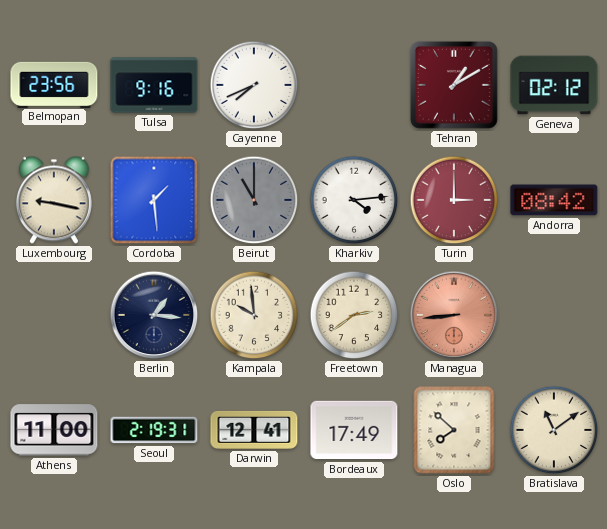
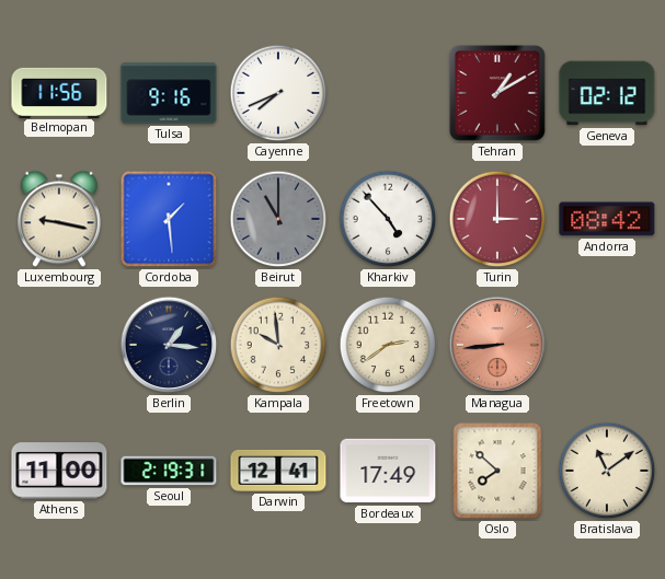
Belmopan: 23:56 -> 11:56 (59, 92)
Kharkiv: 4:14 -> 4:53 (388, 219)
